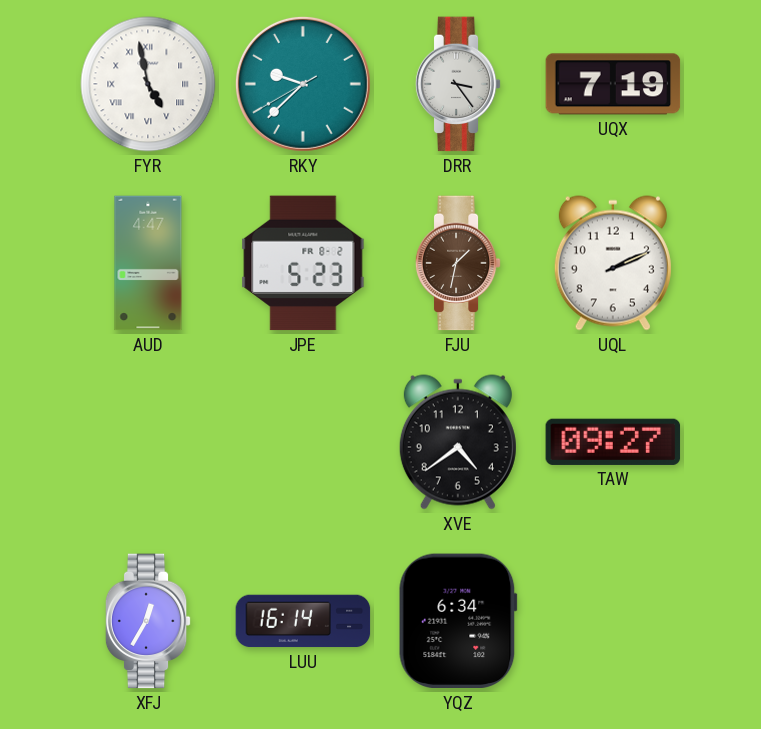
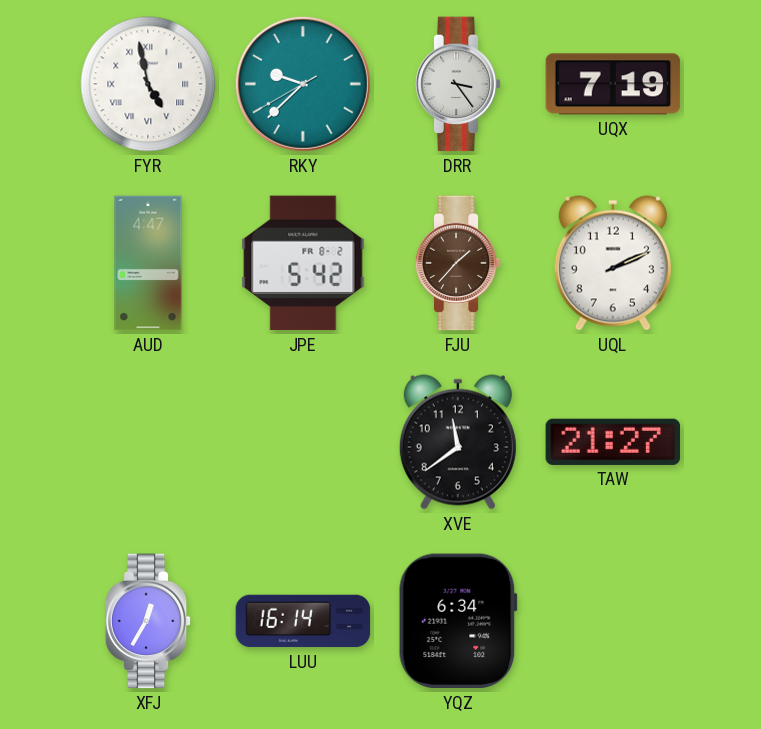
JPE: 5:23 -> 5:42 (303, 263)
FJU: 1:32 -> 1:37 (458, 263)
XVE: 4:39 -> 11:39 (458, 442)
TAW: 09:27 -> 21:27 (613, 442)
